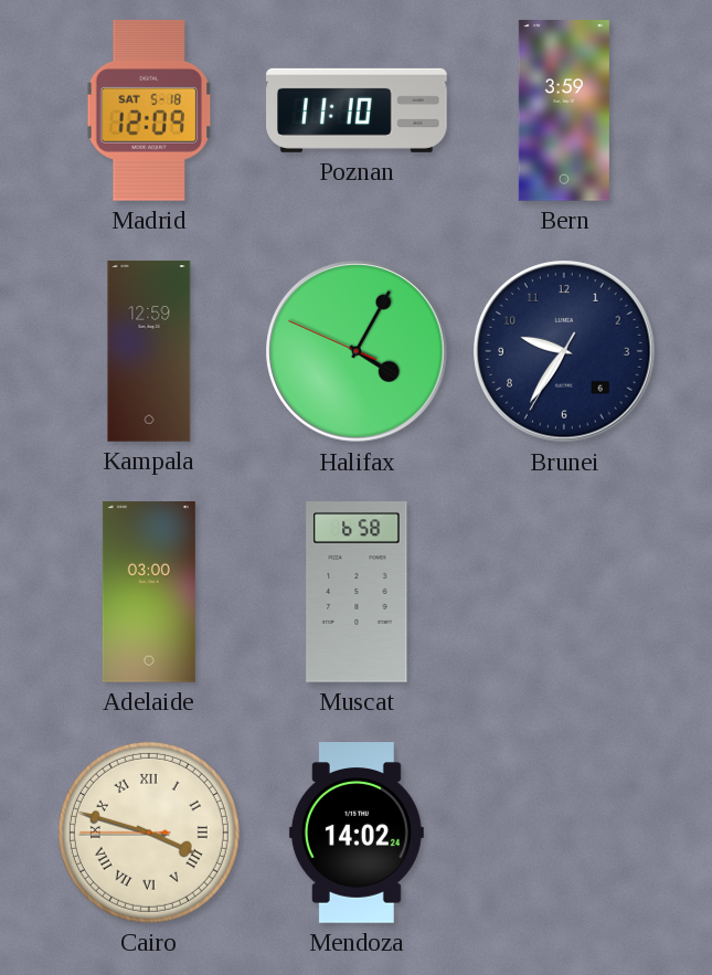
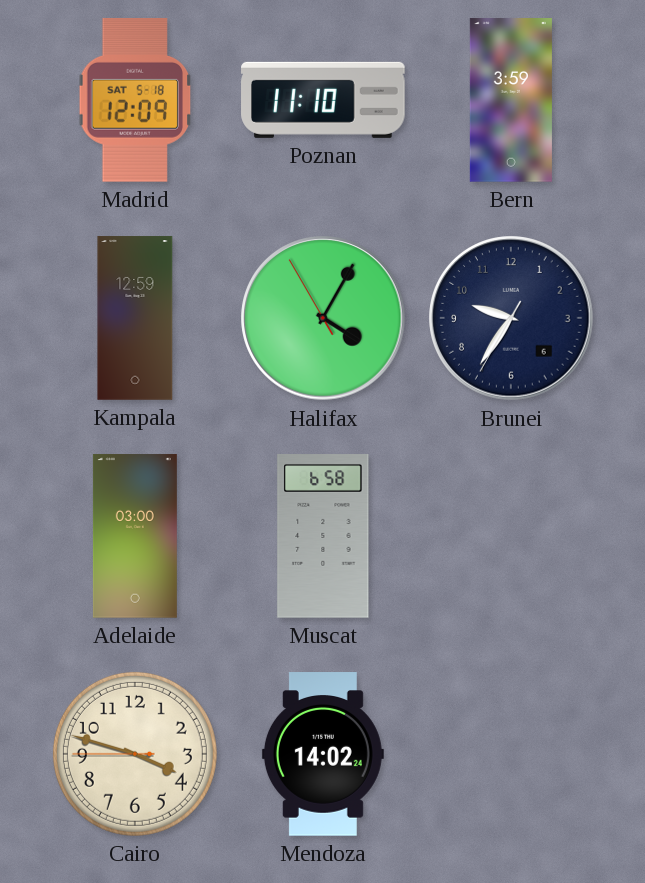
Halifax: 4:04:49 -> 4:04:55 (323, 318)
Cairo numerals: Roman -> Arabic (135, 754)
